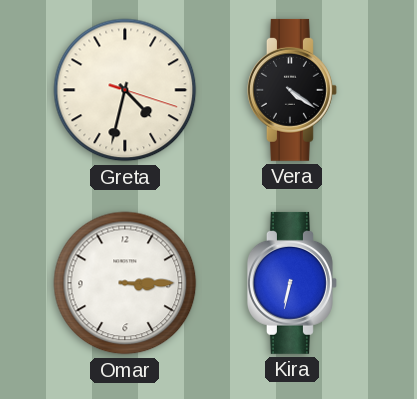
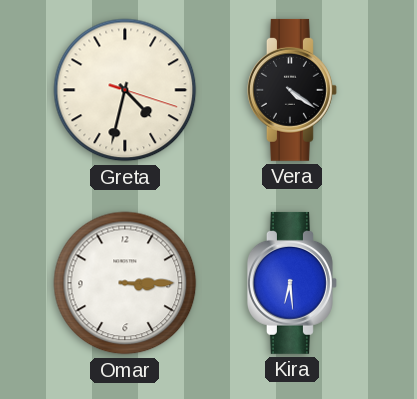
Kira: 6:32 -> 6:29 (292, 283)
